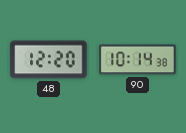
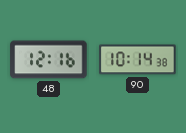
48: 12:20 -> 12:16 (49, 60)
